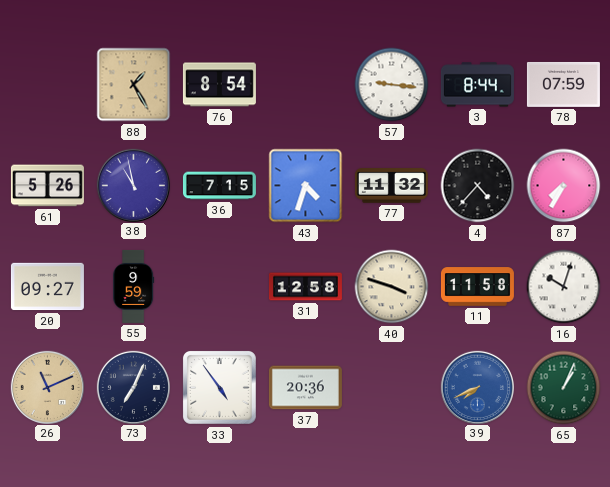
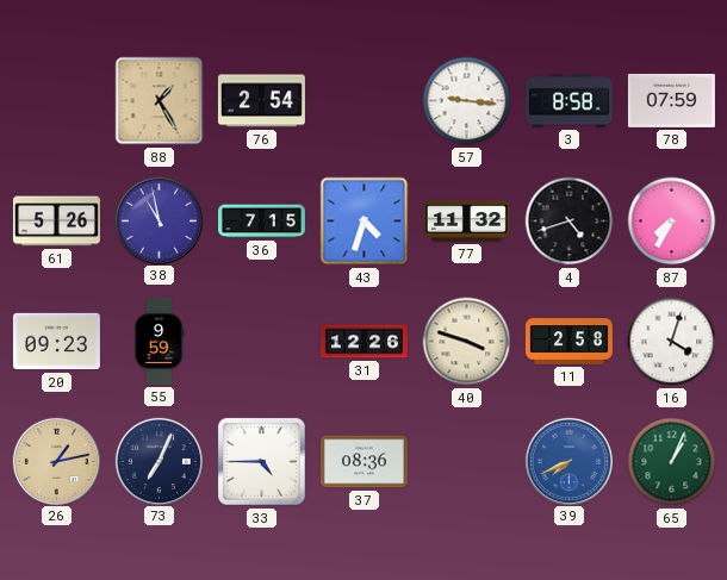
76: 8:54 -> 2:54 (261, 101)
3: 8:44 -> 8:58 (568, 101)
4: 4:37 -> 4:42 (570, 222)
20: 09:27 -> 09:23 (56, 342)
31: 12:58 -> 12:26 (363, 342)
11: 11:58 -> 2:58 (568, 342)
16: 10:03 -> 4:03 (672, 342)
26: 11:11 -> 1:13 (56, 461)
33: 4:54 -> 4:45 (261, 461)
37: 20:36 -> 08:36 (363, 462)
